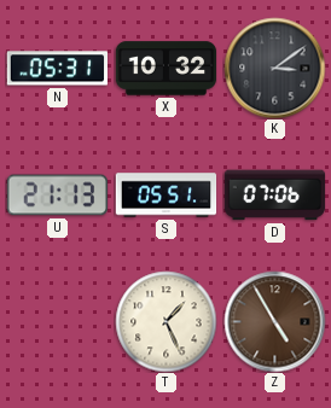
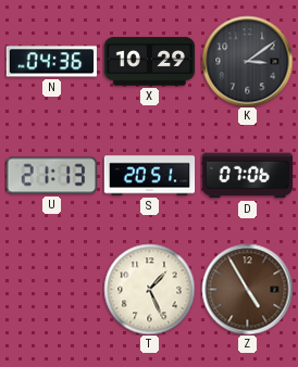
N: 05:31 -> 04:36 (51, 62)
X: 10:32 -> 10:29 (149, 62)
S: 05:51 -> 20:51 (149, 176)
